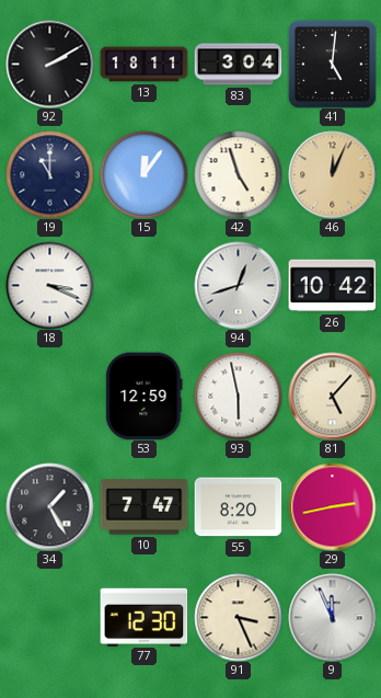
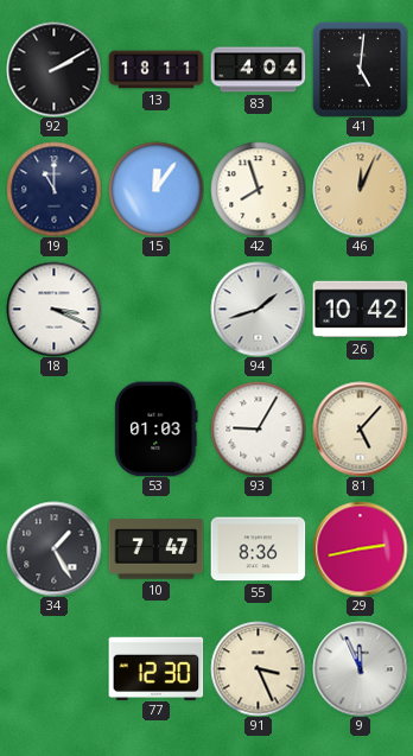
83: 3:04 -> 4:04 (258, 70)
42: 4:57 -> 7:57 (258, 189)
94: 12:42 -> 1:42 (258, 309)
53: 12:59 -> 01:03 (157, 428)
93: 5:58 -> 9:05 (258, 428)
55: 8:20 -> 8:36 (258, 549)
